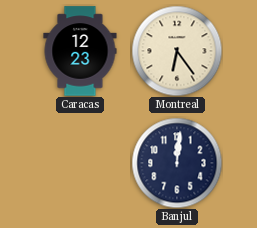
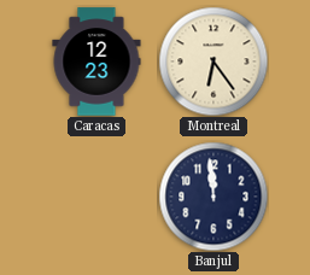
Banjul: 12:01 -> 11:59 (214, 197)
